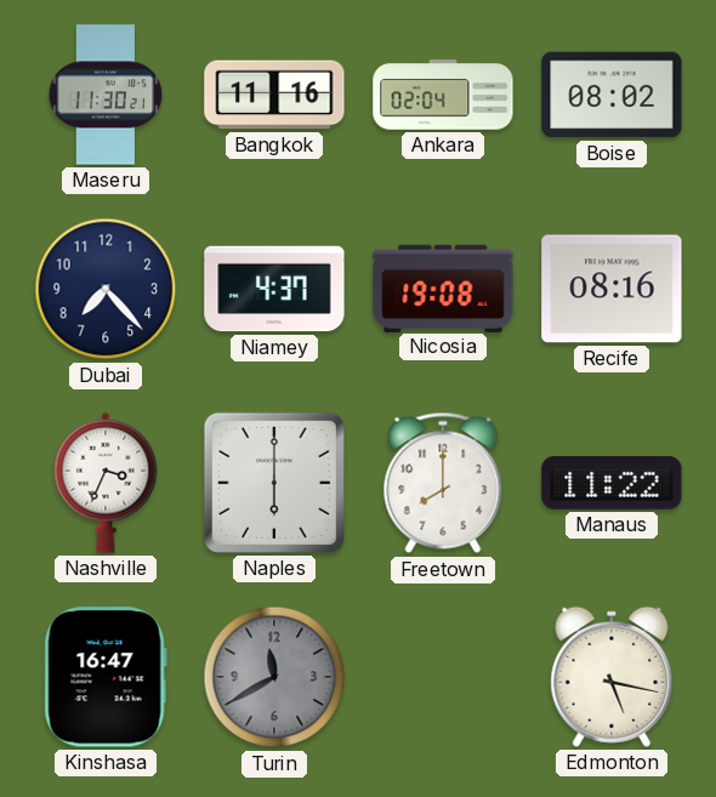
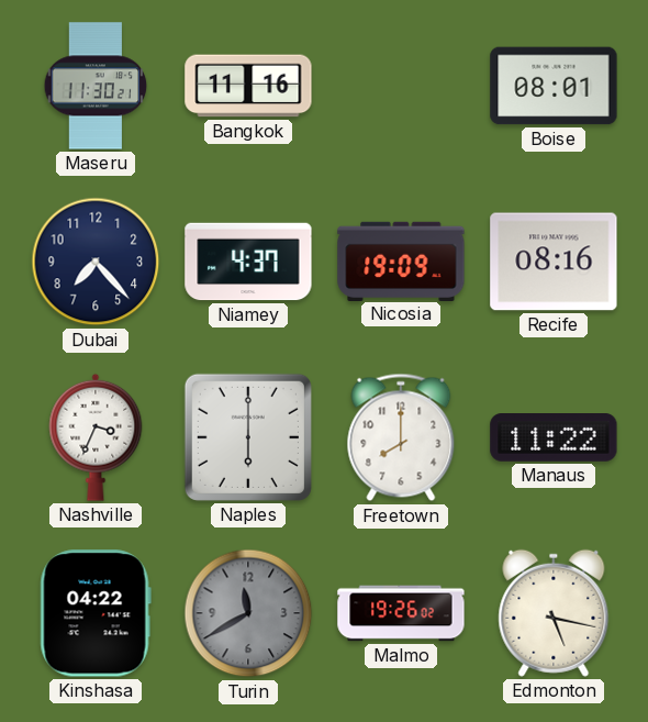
Ankara: 02:04 -> none (443, 95)
Boise: 08:02 -> 08:01 (554, 86)
Nicosia: 19:08 -> 19:09 (401, 260)
Kinshasa: 16:47 -> 04:22 (96, 613)
Malmo: none -> 19:26 (401, 613)
